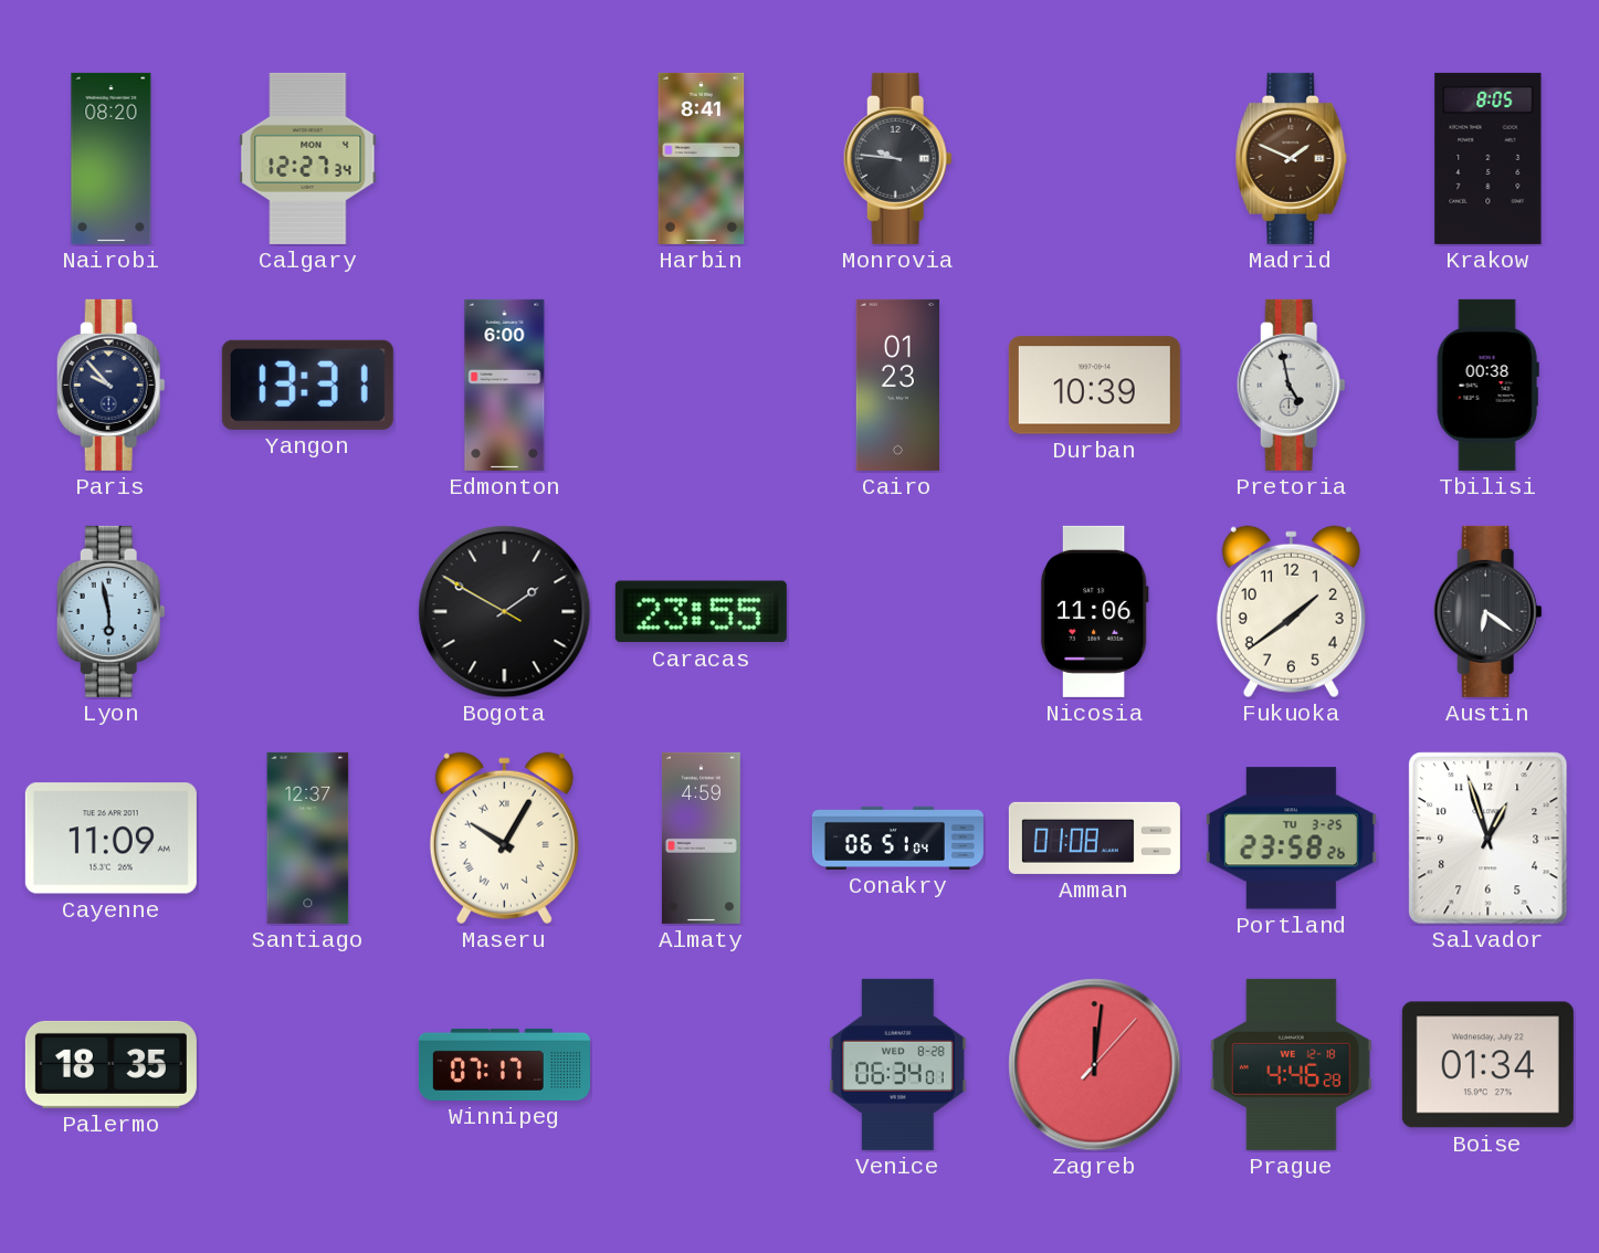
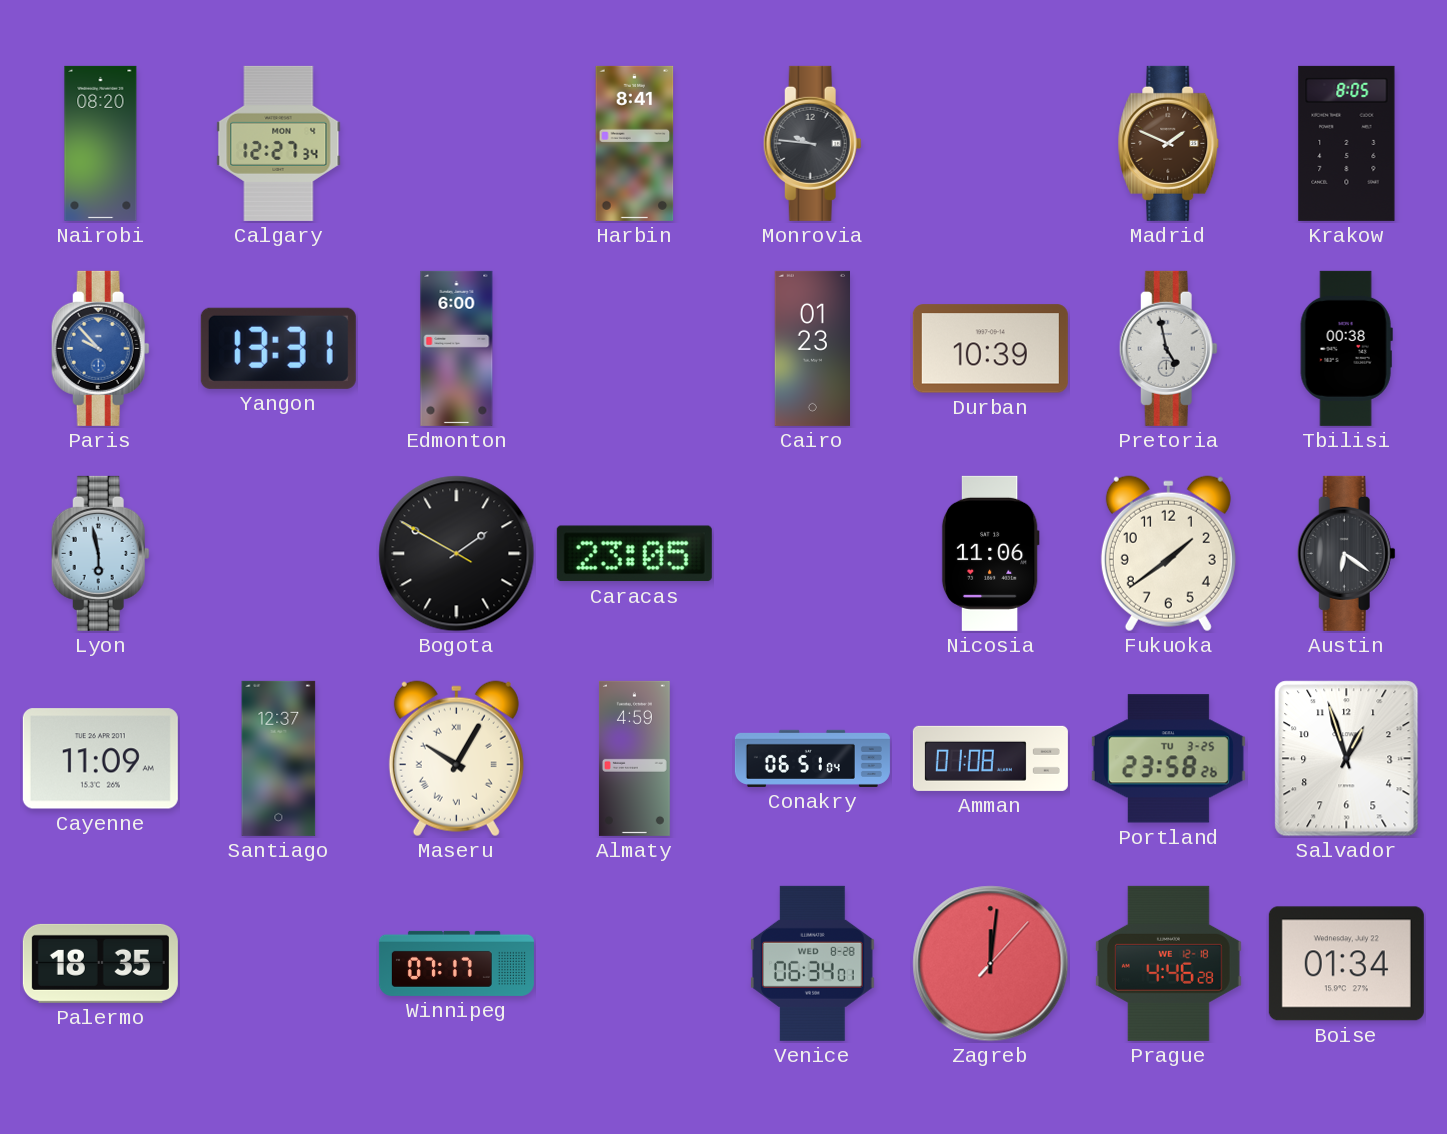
Paris dial: navy -> blue (100, 348)
Caracas: 23:55 -> 23:05 (634, 554)
